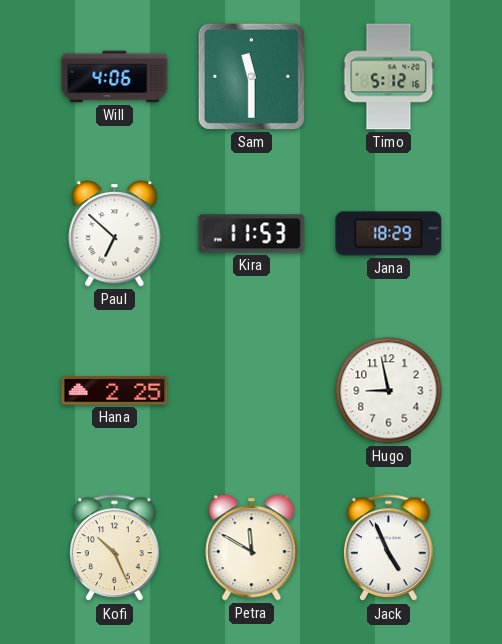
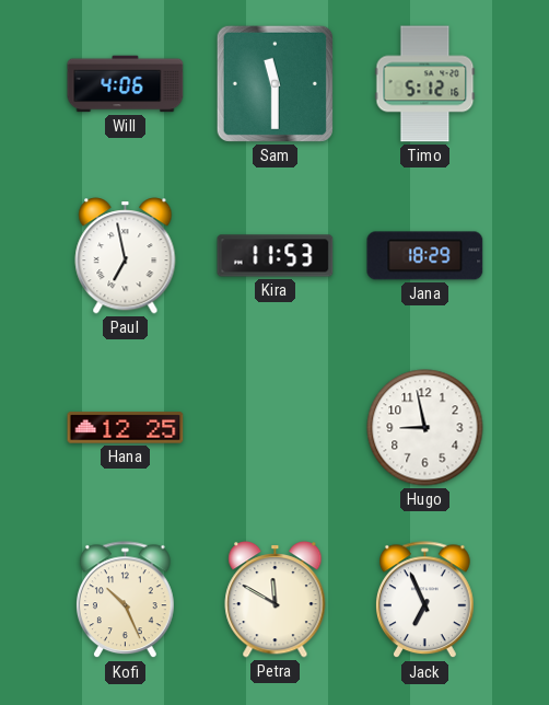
Paul: 6:52 -> 6:58 (126, 256)
Hana: 2:25 -> 12:25 (126, 428)
Jack: 4:56 -> 6:56 (425, 600)
